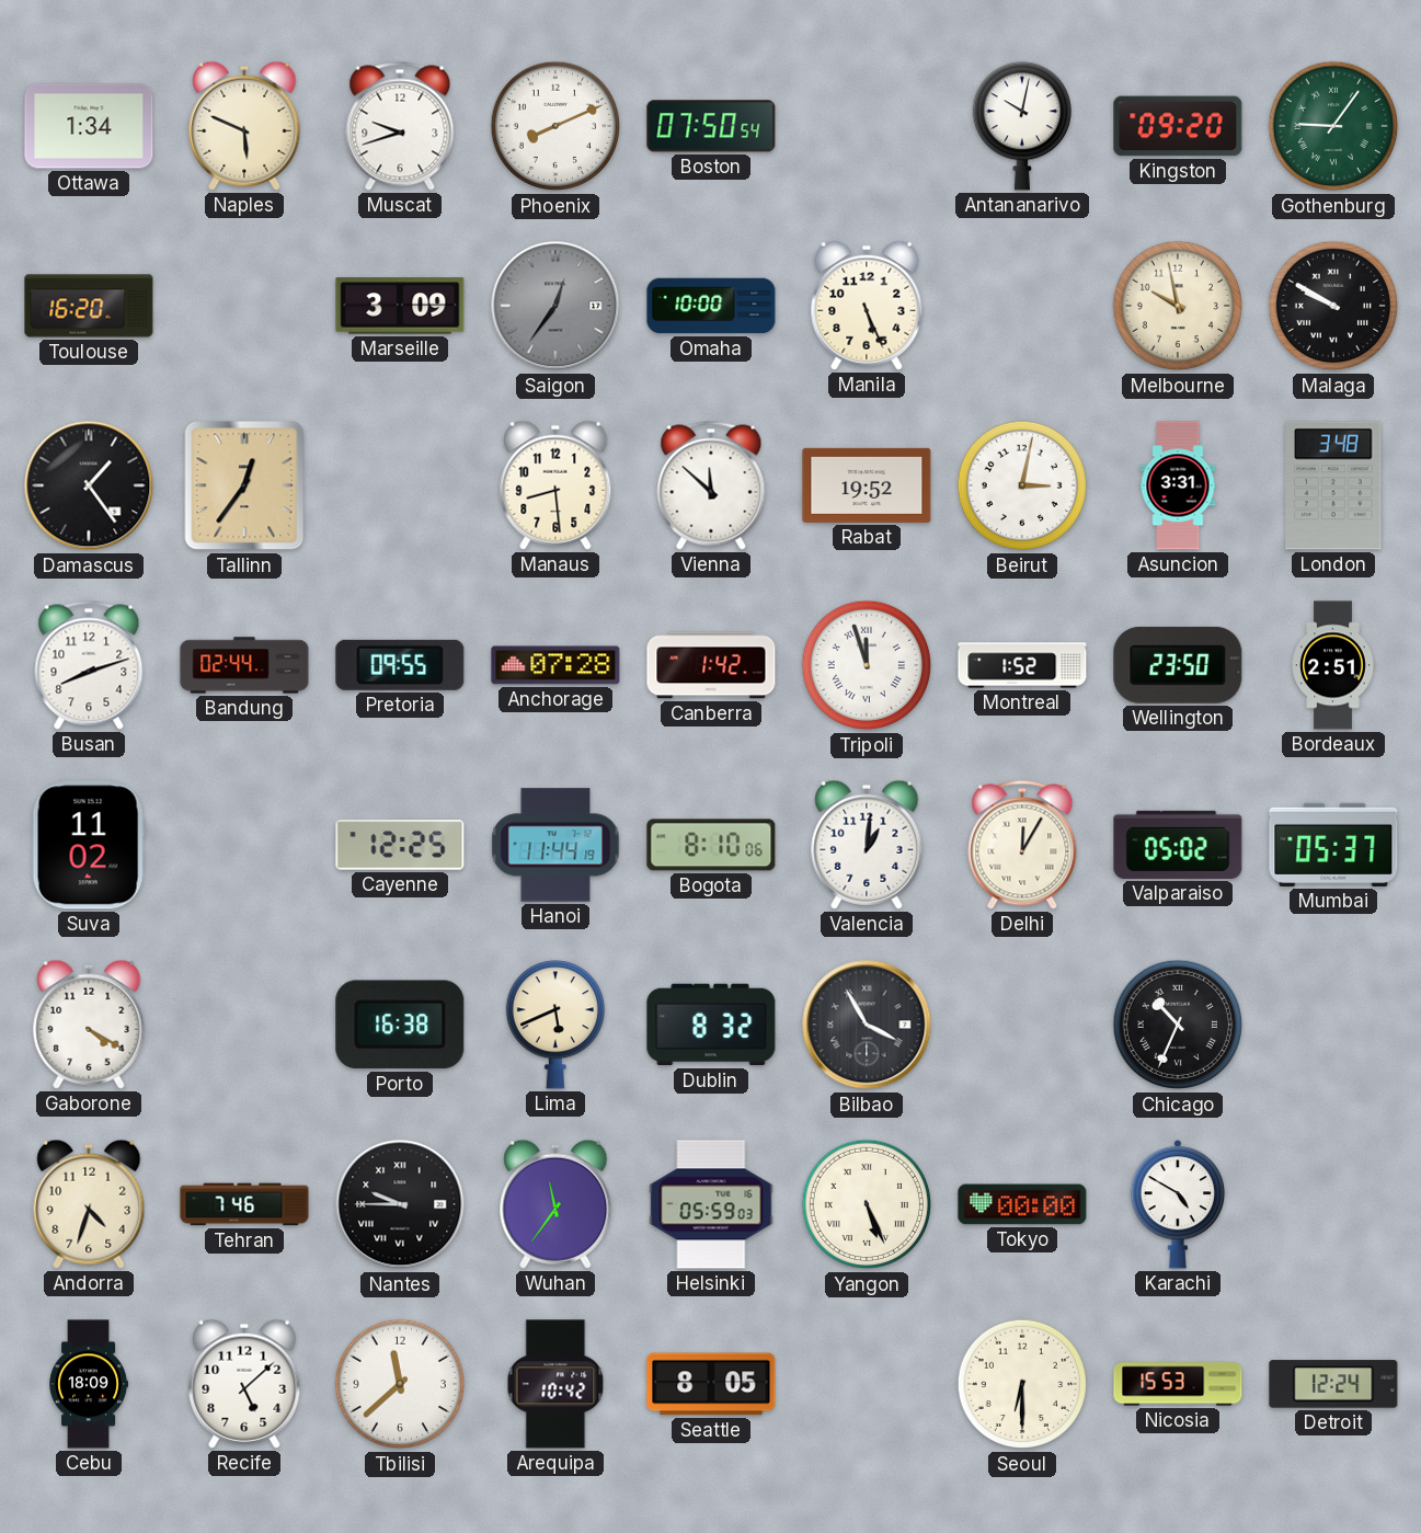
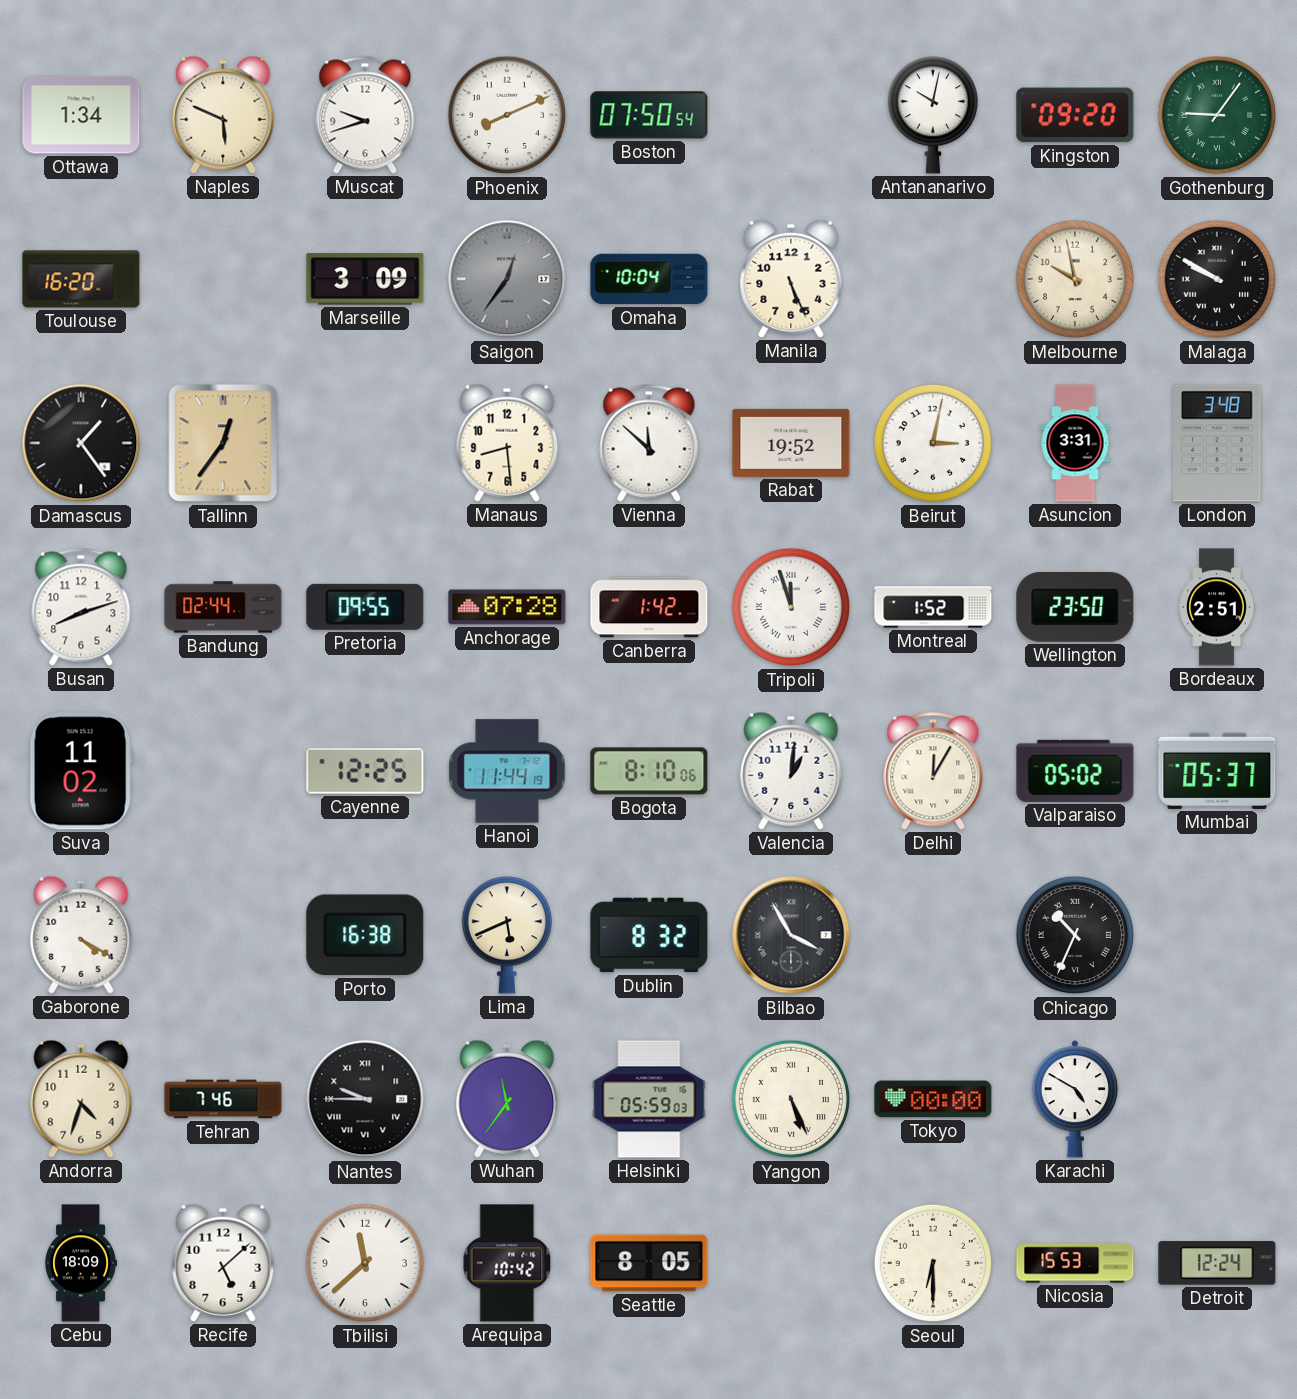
Omaha: 10:00 -> 10:04 (649, 279)
